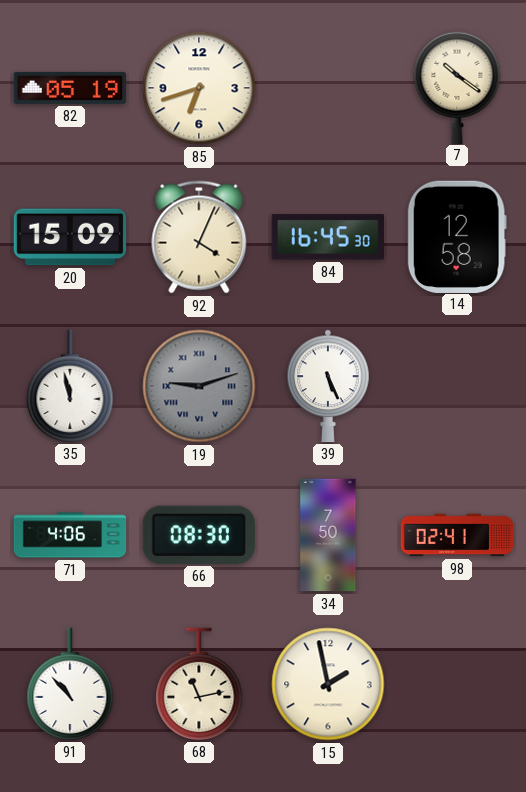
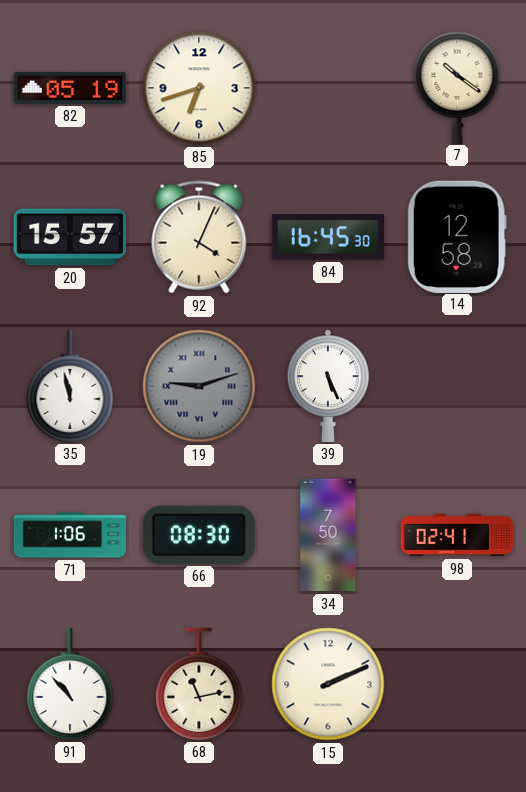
20: 15:09 -> 15:57 (70, 237)
71: 4:06 -> 1:06 (70, 535)
15: 1:58 -> 2:11 (328, 684)
